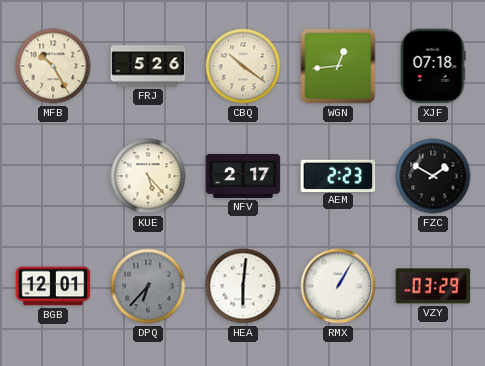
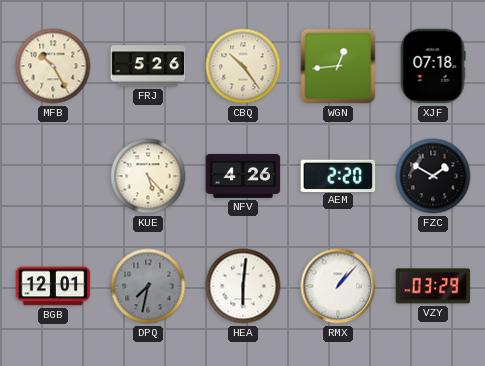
CBQ: 10:21 -> 10:24 (243, 66)
NFV: 2:17 -> 4:26 (243, 176)
AEM: 2:23 -> 2:20 (338, 175)
DPQ: 6:37 -> 7:32 (148, 286)
RMX: 1:05 -> 1:07 (338, 286)
